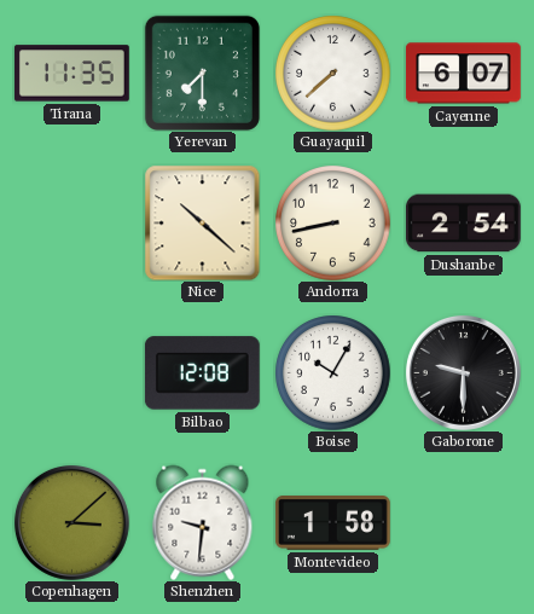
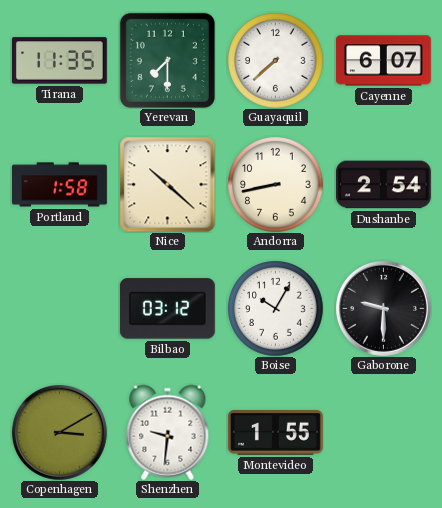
Portland: none -> 1:58 (60, 185)
Bilbao: 12:08 -> 03:12 (167, 309)
Copenhagen: 3:08 -> 3:10 (59, 432)
Montevideo: 1:58 -> 1:55 (276, 433)
